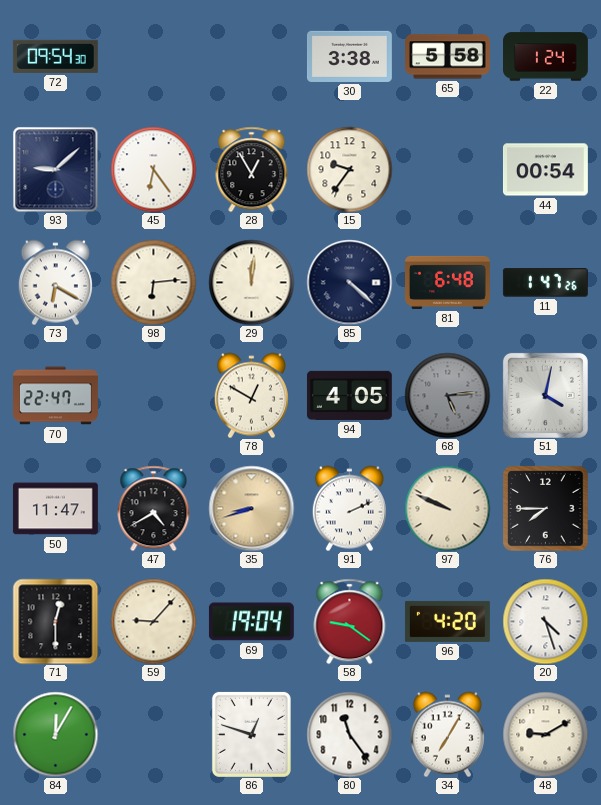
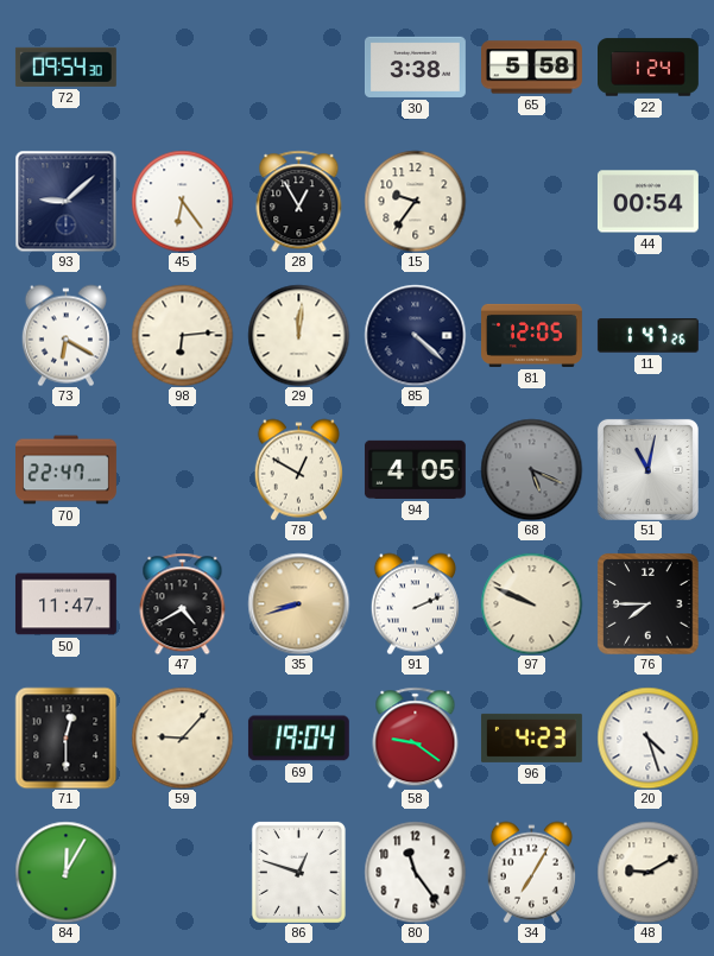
81: 6:48 -> 12:05 (532, 335)
68: 5:14 -> 5:19 (531, 469)
51: 4:02 -> 11:02 (647, 469)
96: 4:20 -> 4:23 (531, 737)
